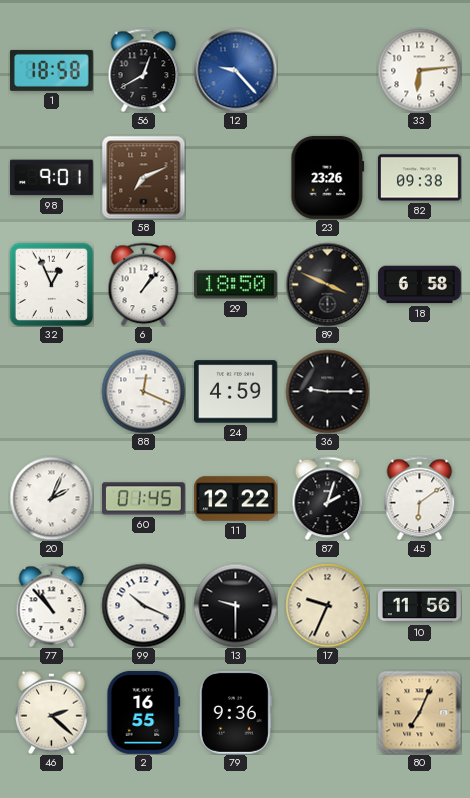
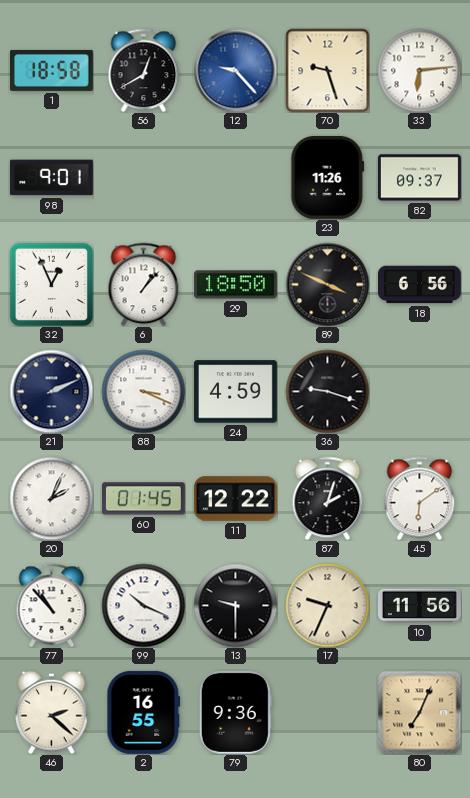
70: none -> 9:27 (327, 70)
58: 7:11 -> none (143, 177)
23: 23:26 -> 11:26 (328, 177)
82: 09:38 -> 09:37 (419, 178)
18: 6:58 -> 6:56 (419, 285)
21: none -> 2:11 (51, 391)
88: 12:19 -> 3:19 (143, 391)
36: 9:15 -> 9:18 (327, 391)
